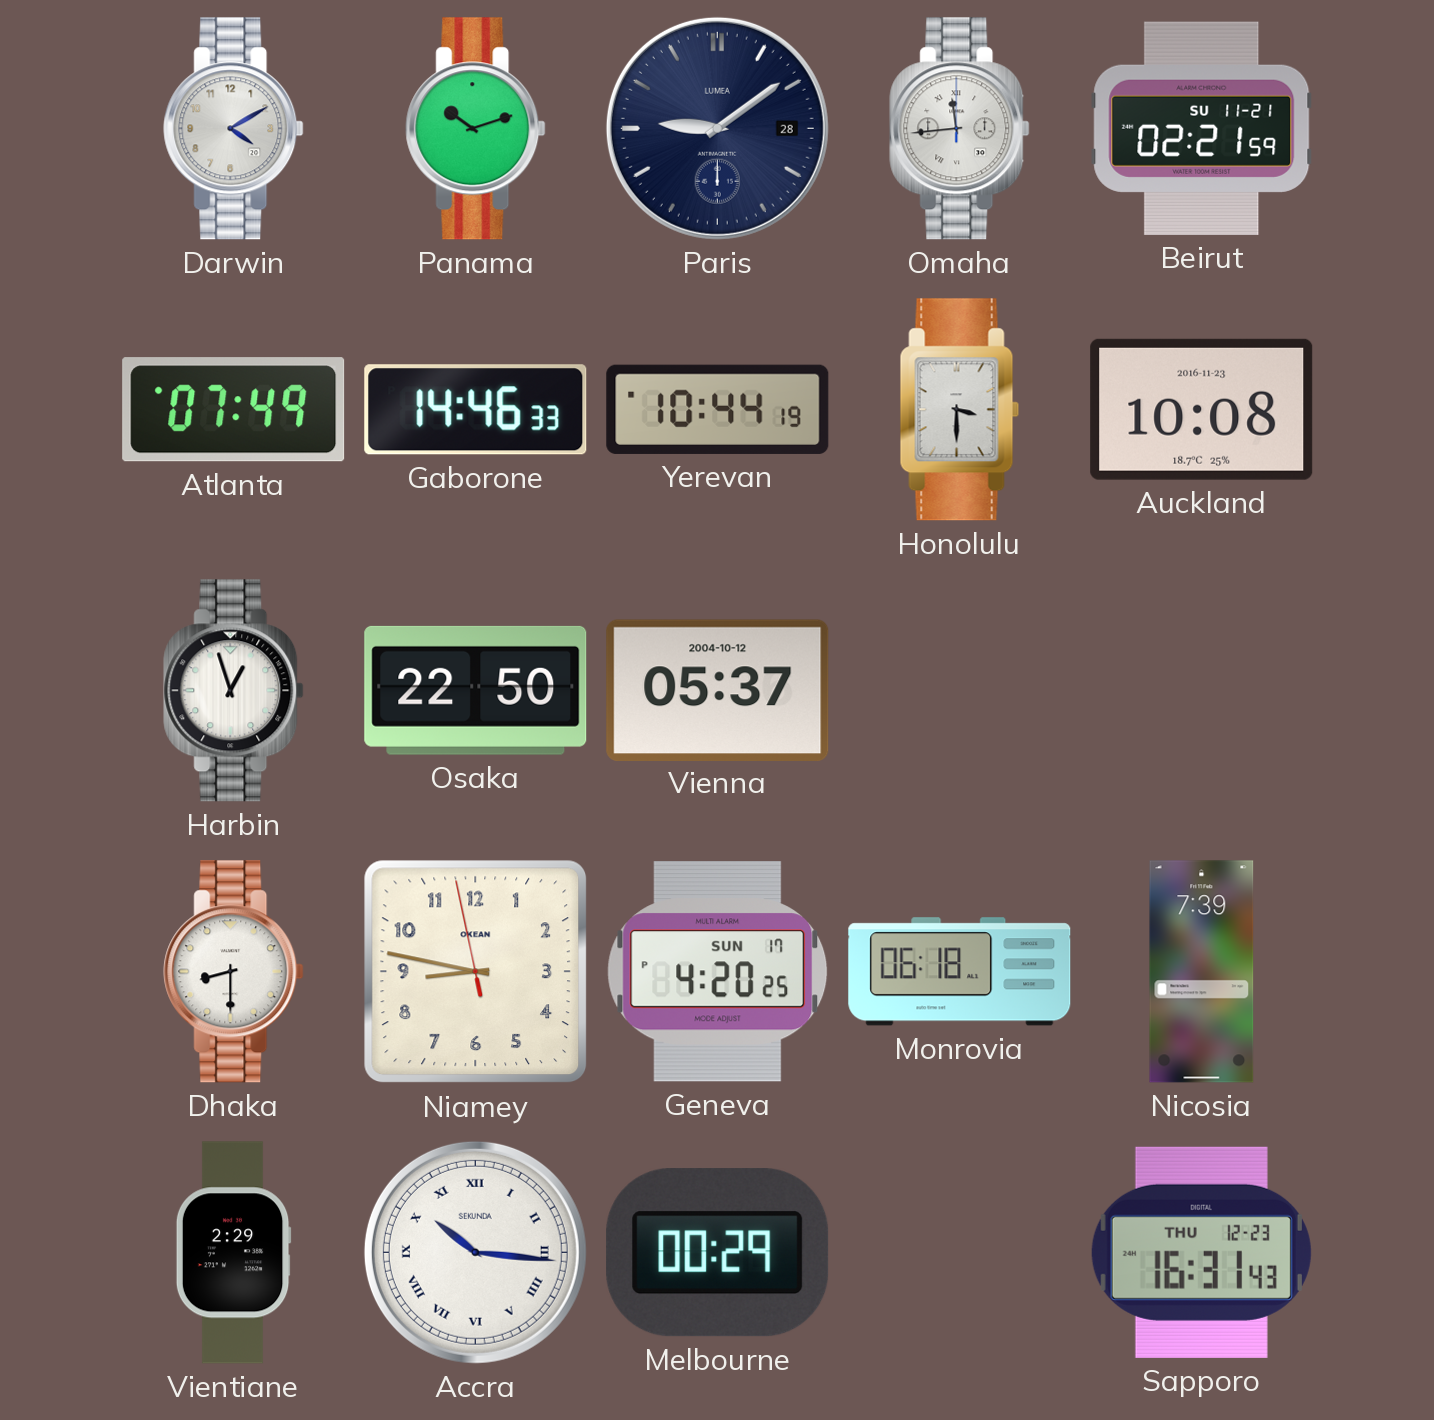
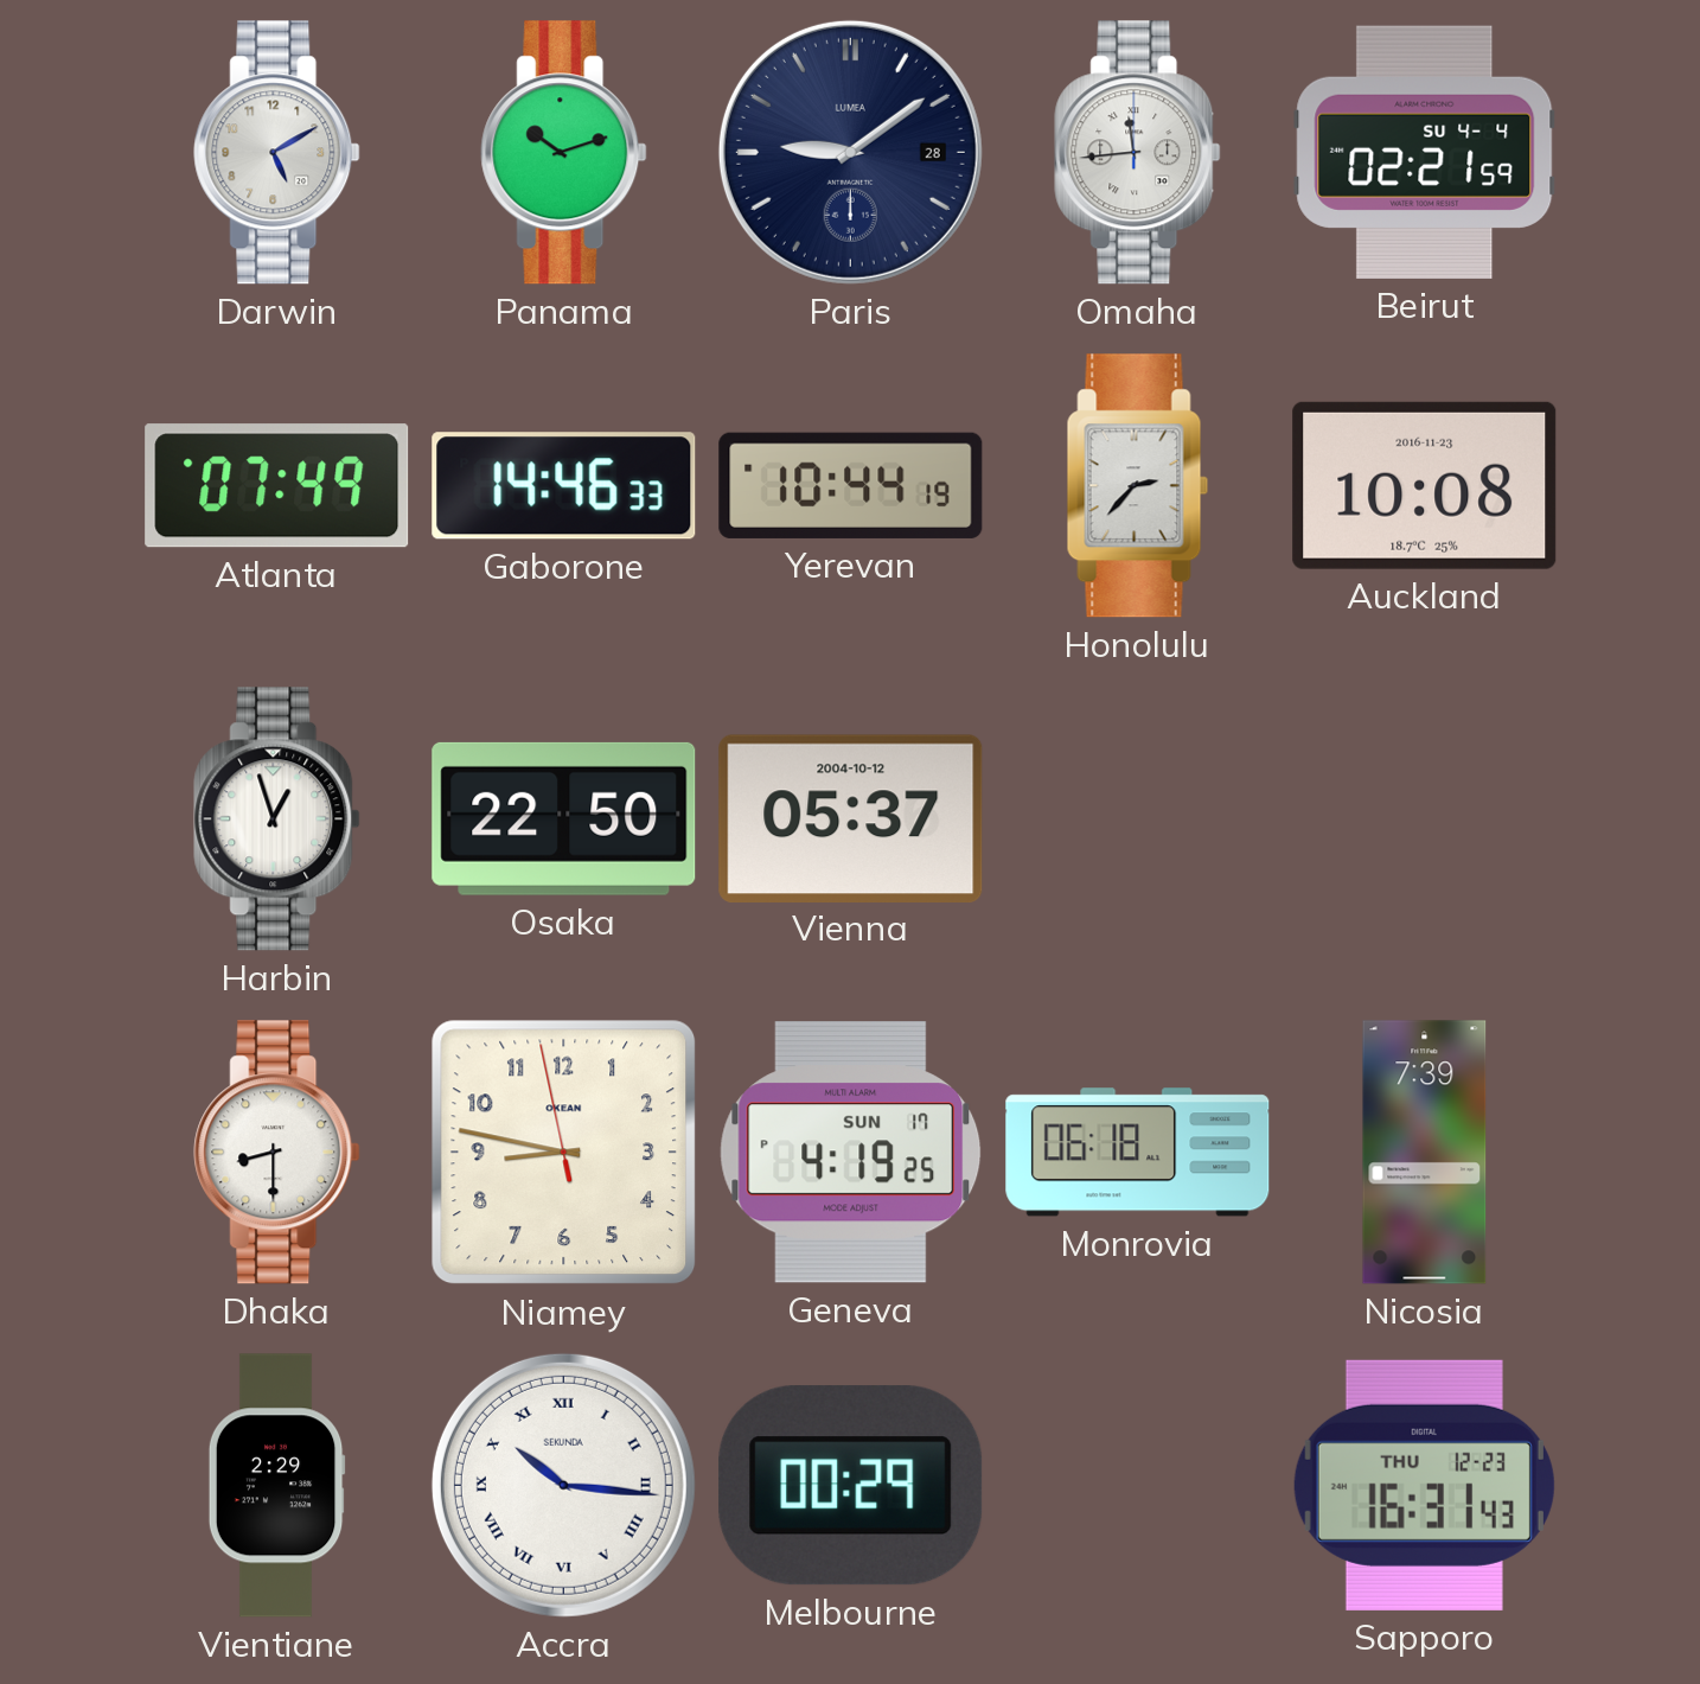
Darwin: 4:10 -> 5:10 (277, 153)
Beirut date: SU 11-21 -> SU 4-4 (1425, 152)
Honolulu: 3:30 -> 2:37 (1138, 486)
Geneva: 4:20 -> 4:19 (851, 1153)
